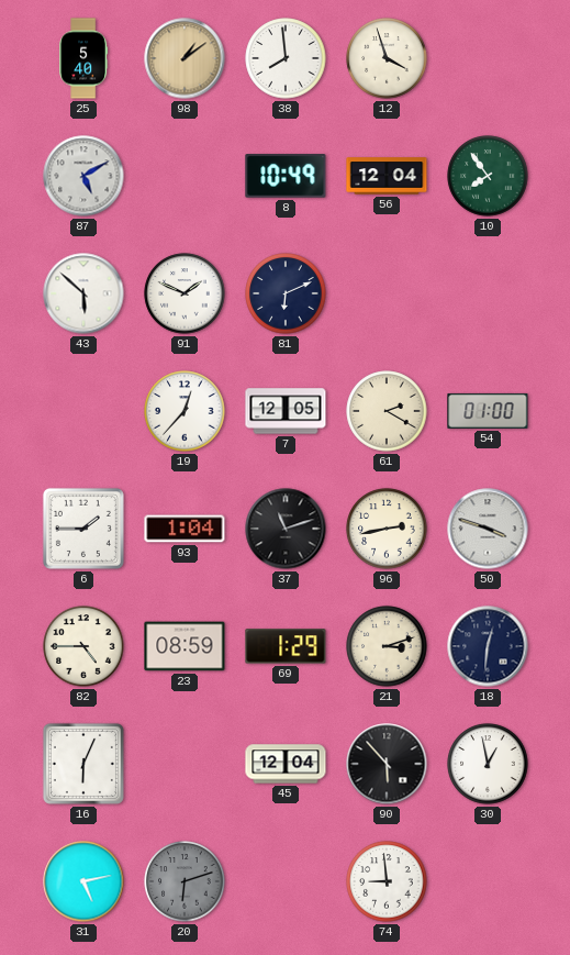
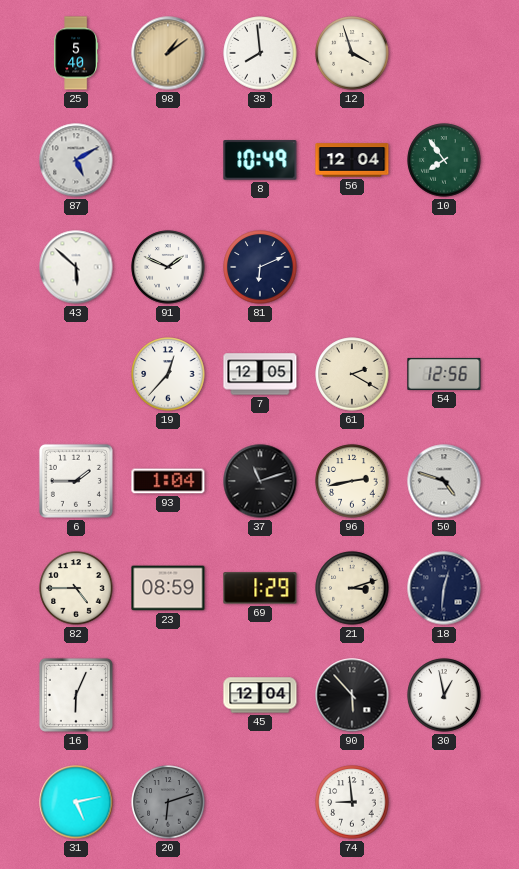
54: 01:00 -> 12:56 (444, 374)
50: 3:48 -> 4:48 (444, 481)
